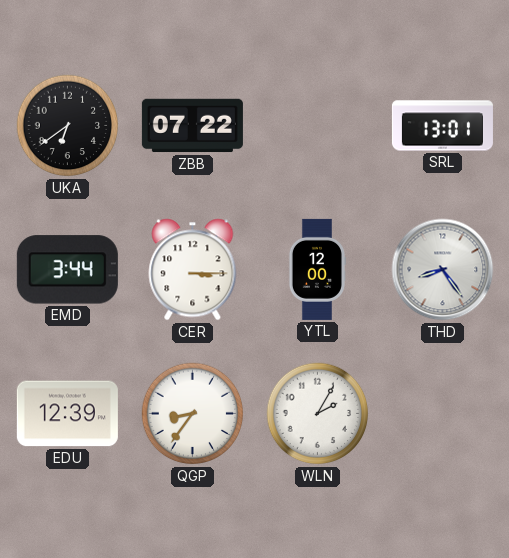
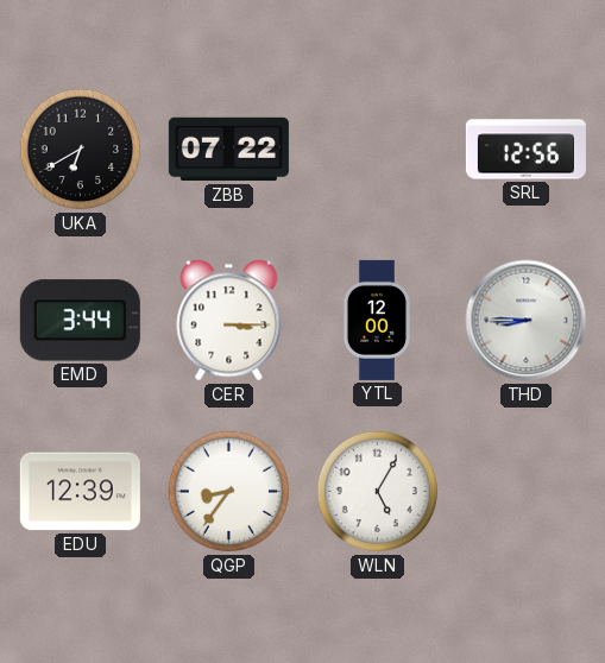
UKA: 6:39 -> 6:40 (81, 150)
SRL: 13:01 -> 12:56 (525, 150)
THD: 8:24 -> 8:45 (527, 321)
WLN: 2:05 -> 5:05 (378, 492)
